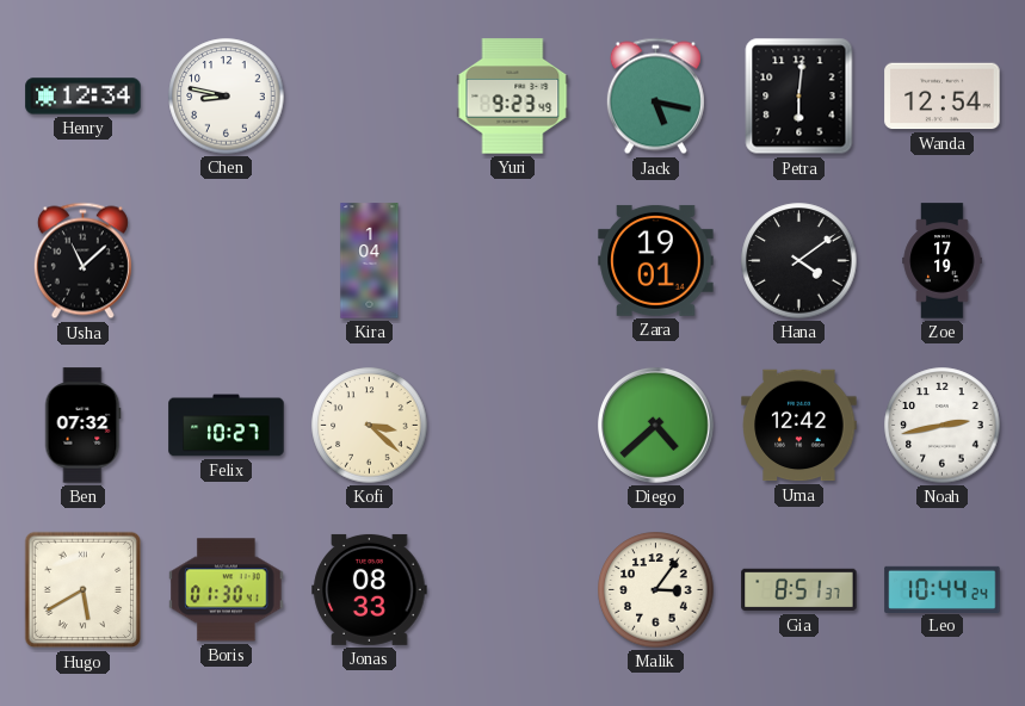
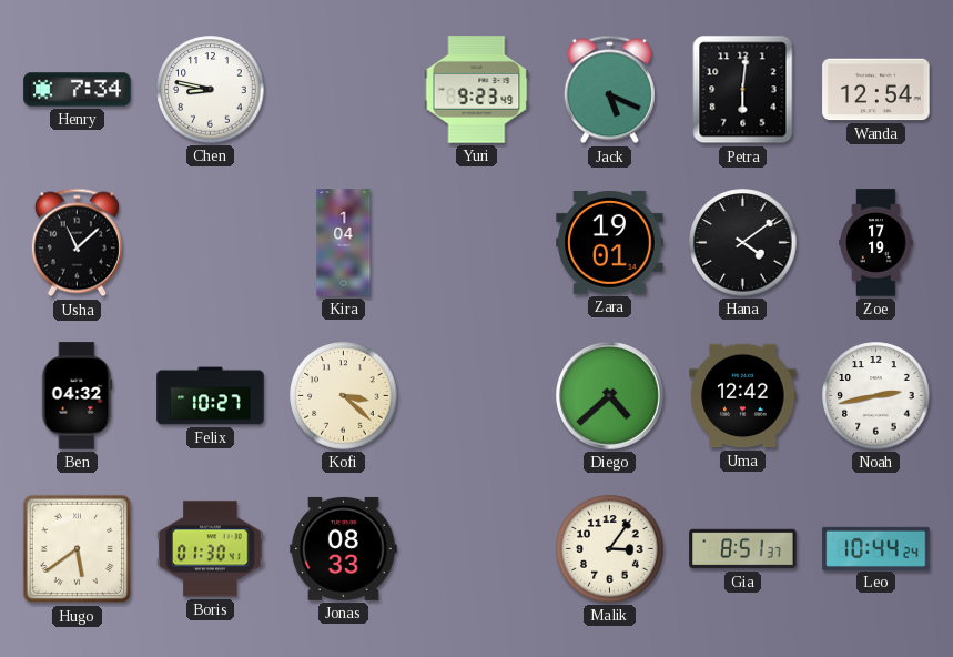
Henry: 12:34 -> 7:34 (78, 90)
Jack: 5:17 -> 5:19 (609, 90)
Ben: 07:32 -> 04:32 (77, 396)
Hugo: 5:40 -> 5:39 (78, 549)
